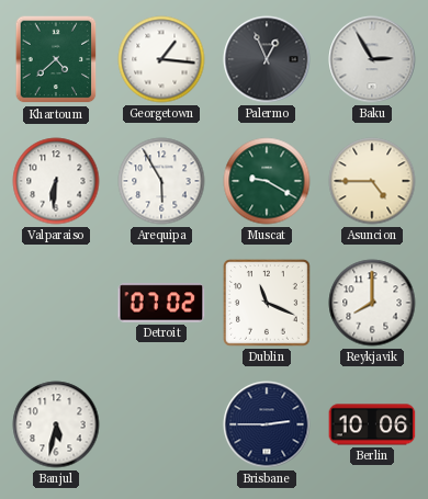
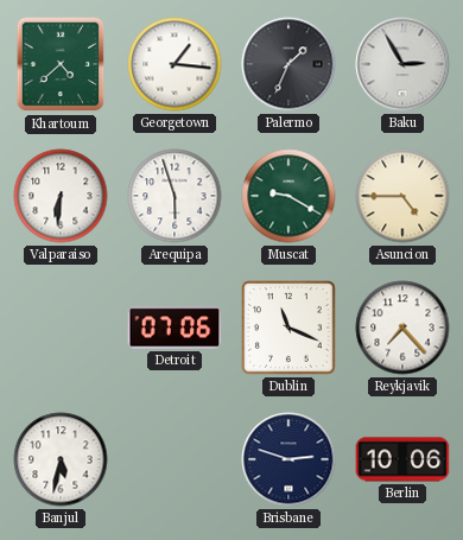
Palermo: 12:56 -> 1:34 (288, 64)
Arequipa: 5:55 -> 5:57 (175, 196)
Detroit: 07:02 -> 07:06 (175, 328)
Reykjavik: 8:00 -> 7:23 (402, 328)
Brisbane: 2:45 -> 2:48 (288, 459)
